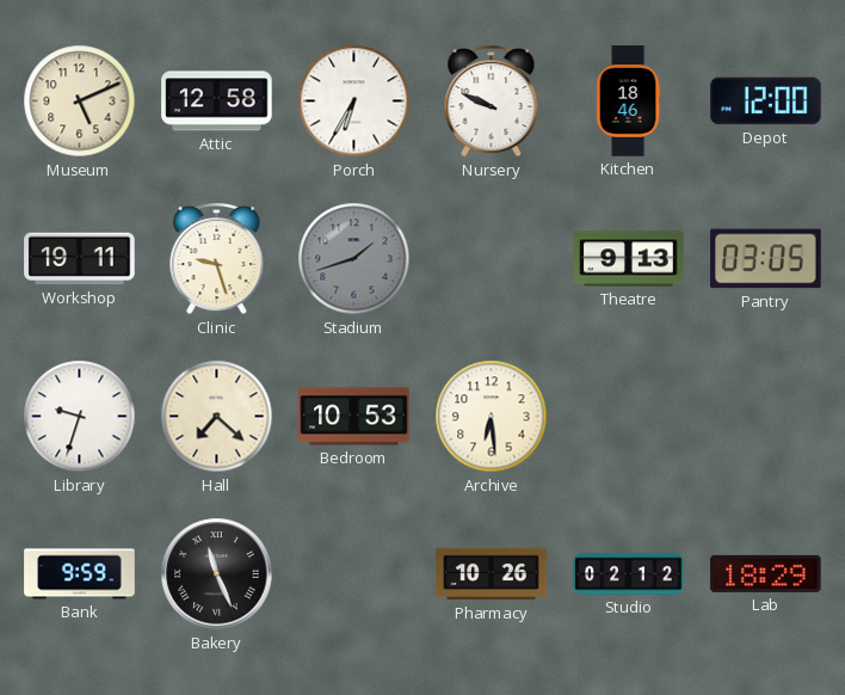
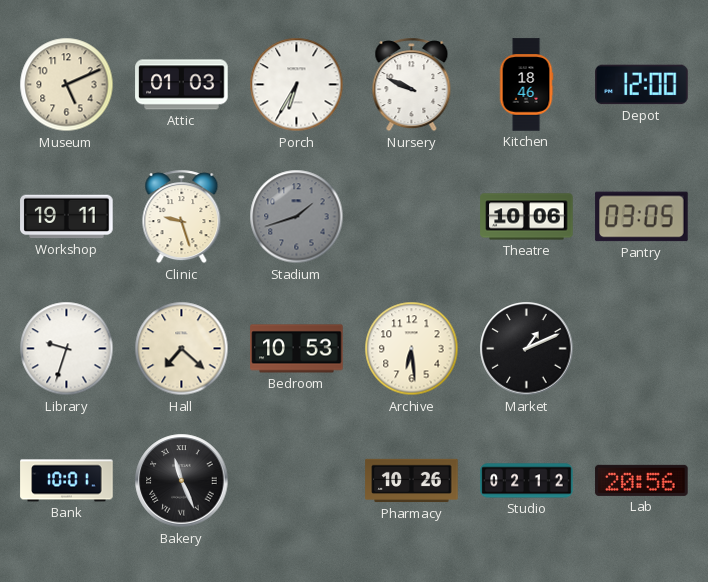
Attic: 12:58 -> 01:03 (182, 85)
Theatre: 9:13 -> 10:06 (527, 217)
Market: none -> 1:11 (527, 349)
Bank: 9:59 -> 10:01 (67, 481)
Lab: 18:29 -> 20:56 (642, 480)
